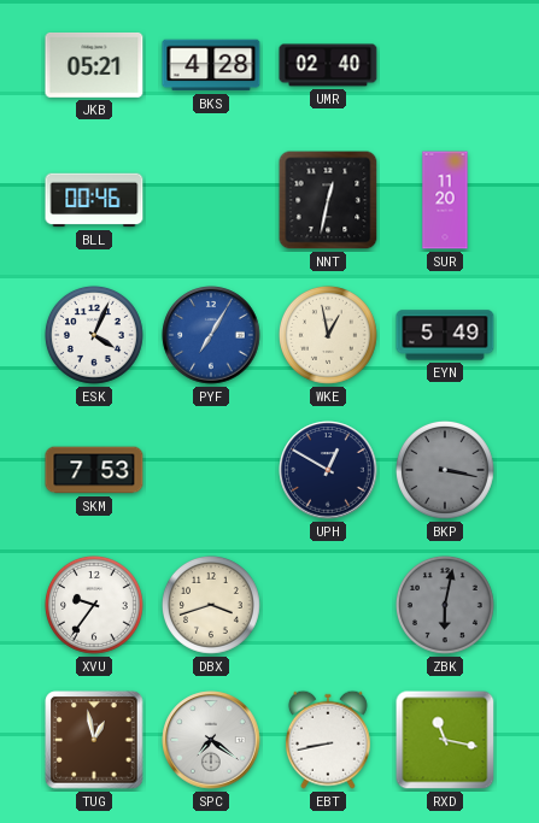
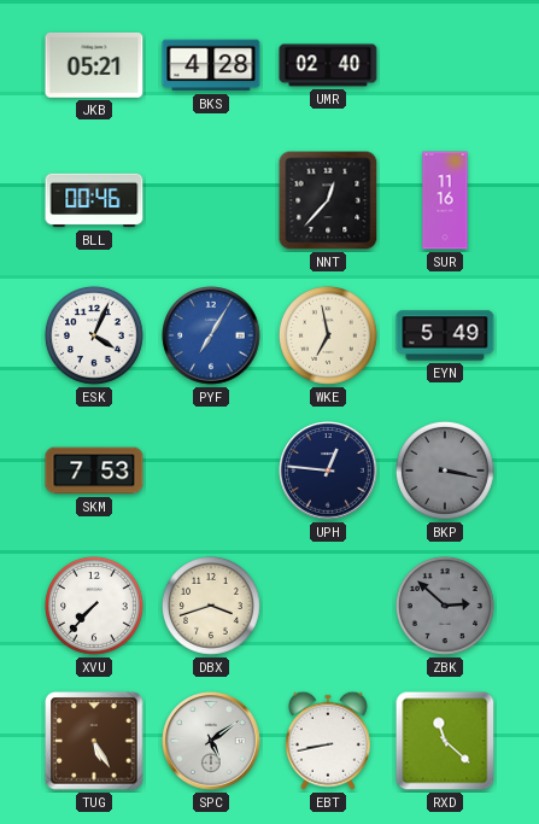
NNT: 12:32 -> 12:37 (328, 200)
SUR: 11:20 -> 11:16 (445, 200)
WKE: 12:58 -> 6:58 (328, 335)
UPH: 12:50 -> 12:46 (328, 471)
XVU: 9:36 -> 7:37 (94, 606)
ZBK: 6:02 -> 2:52 (445, 606)
TUG: 12:58 -> 5:25 (94, 741)
SPC: 7:21 -> 5:09 (211, 741)
RXD: 11:17 -> 11:22 (445, 741)
